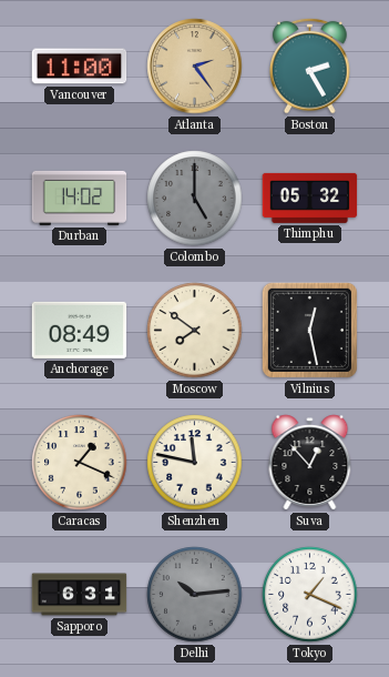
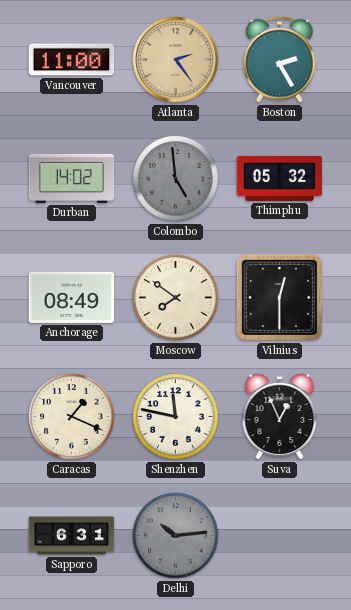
Colombo: 5:00 -> 4:59 (176, 179)
Vilnius: 12:28 -> 12:30 (279, 297)
Suva: 12:53 -> 12:56 (280, 417)
Tokyo: 1:19 -> none (310, 595)
